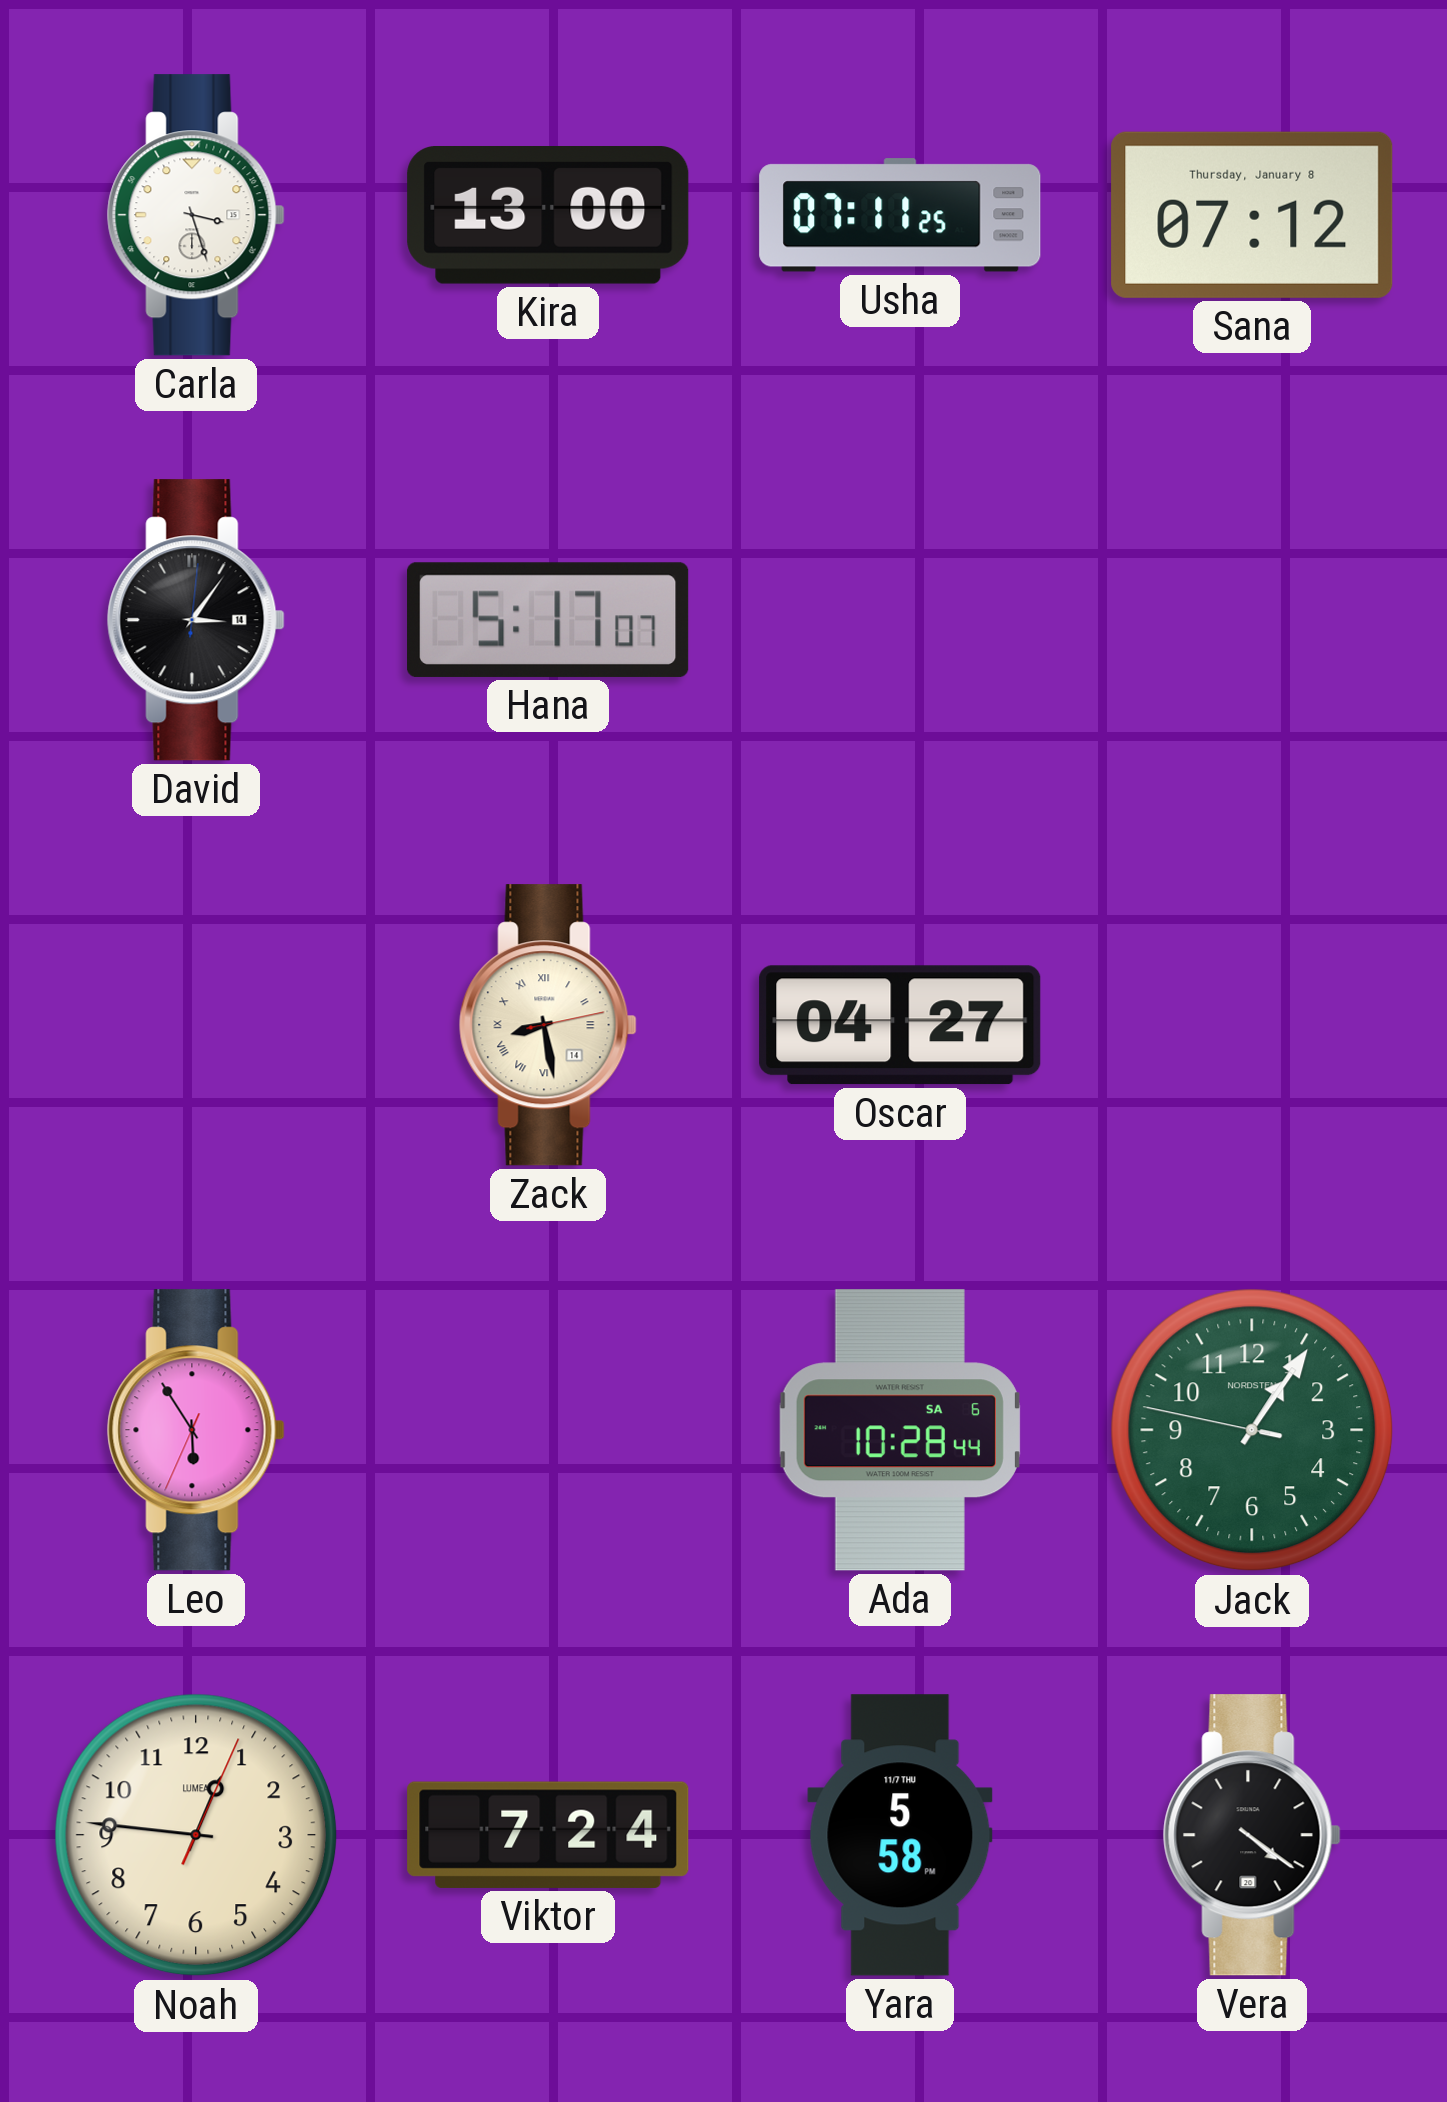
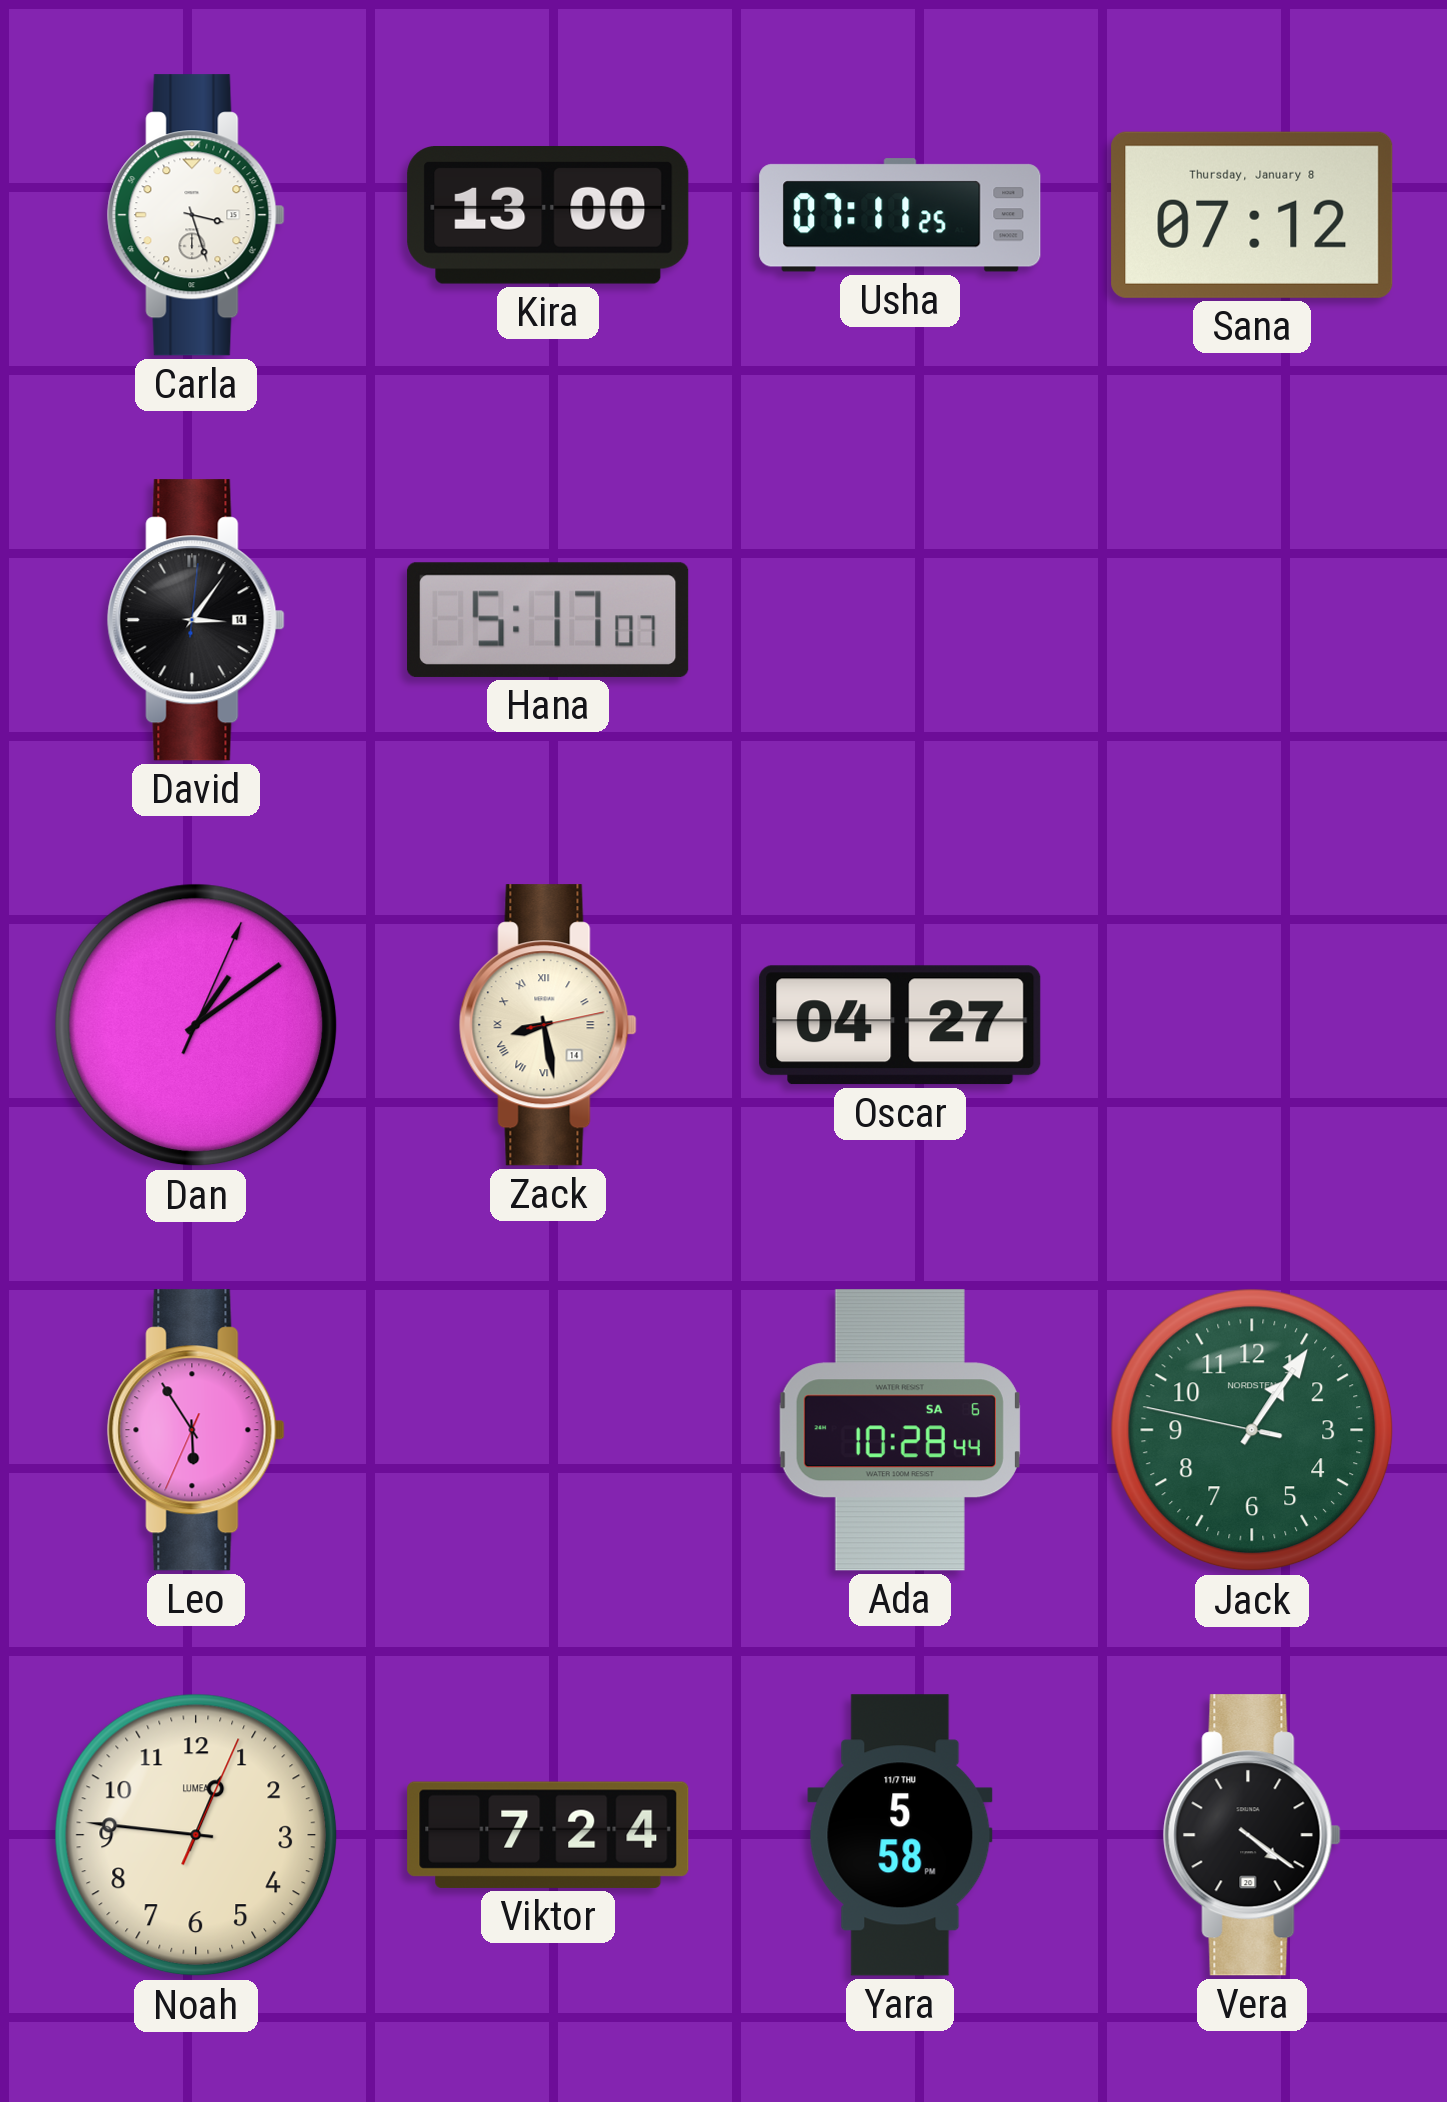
Dan: none -> 1:09 (196, 1025)
